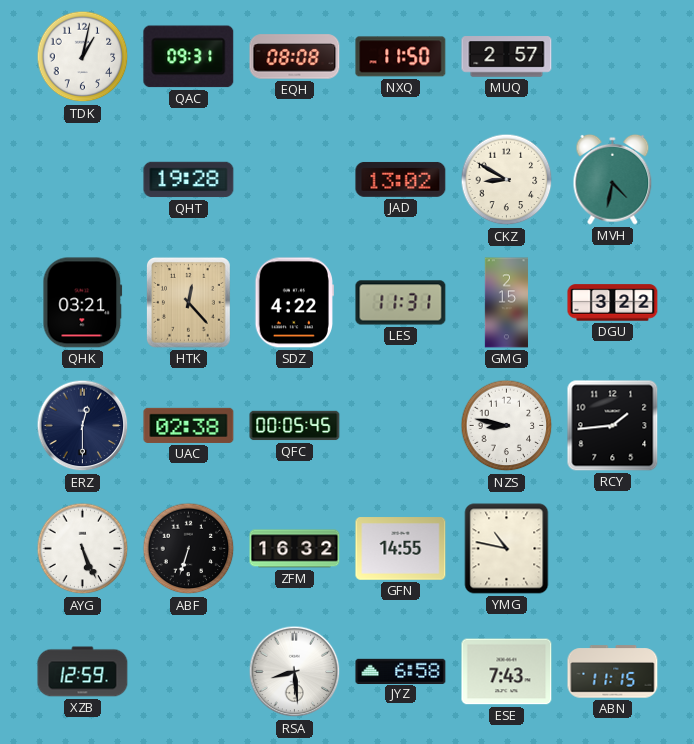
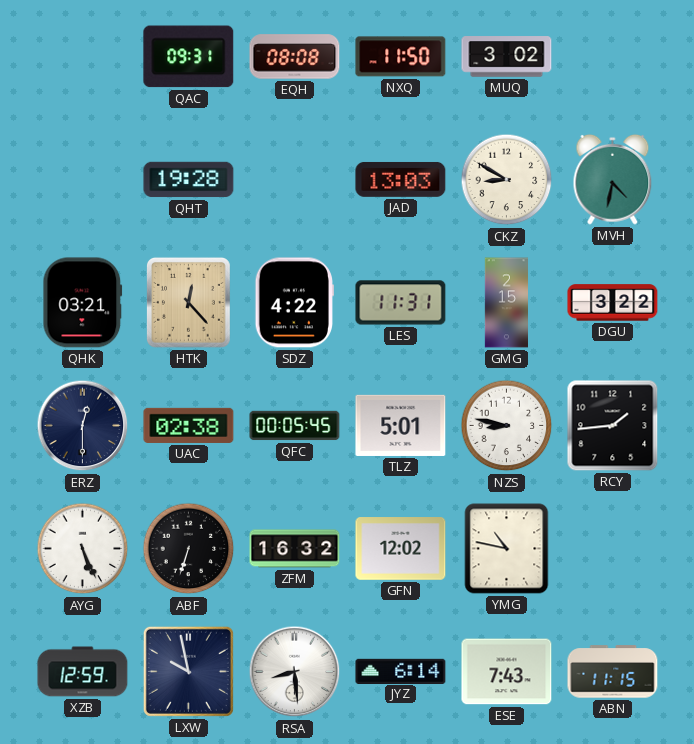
TDK: 1:02 -> none (83, 57)
MUQ: 2:57 -> 3:02 (507, 57)
JAD: 13:02 -> 13:03 (401, 179)
TLZ: none -> 5:01 (401, 425)
GFN: 14:55 -> 12:02 (401, 549)
LXW: none -> 9:58 (188, 671)
JYZ: 6:58 -> 6:14 (401, 671)
